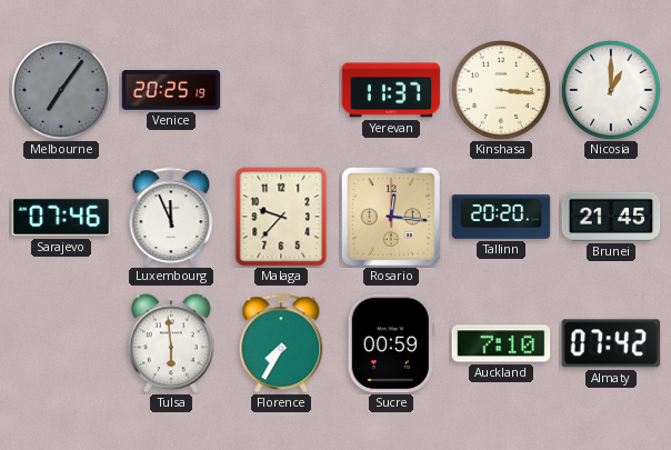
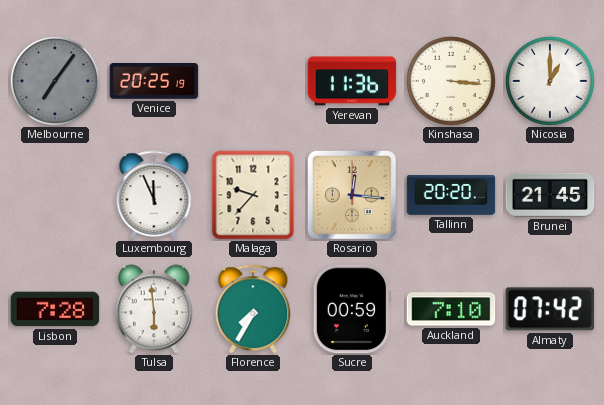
Yerevan: 11:37 -> 11:36 (352, 81)
Sarajevo: 07:46 -> none (61, 217)
Lisbon: none -> 7:28 (55, 309)
